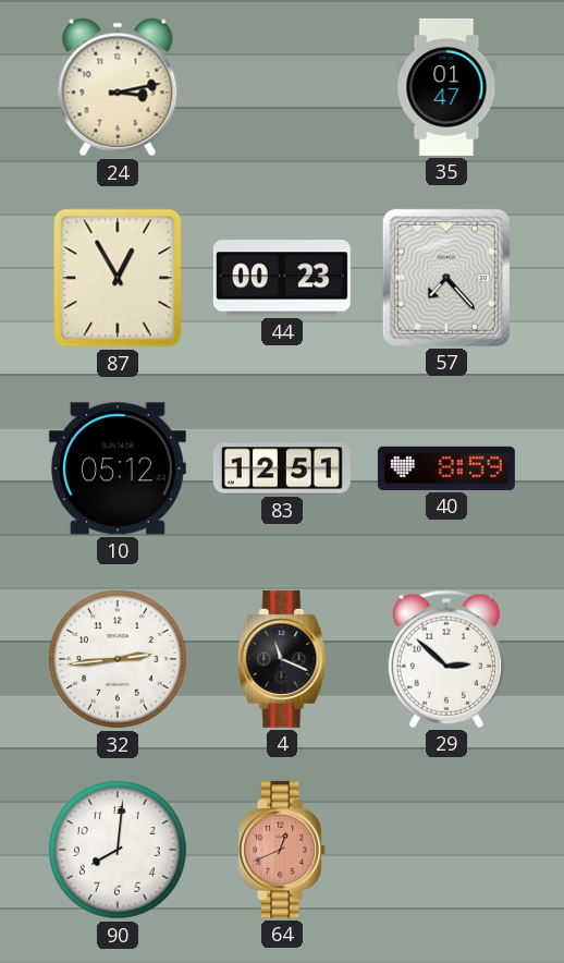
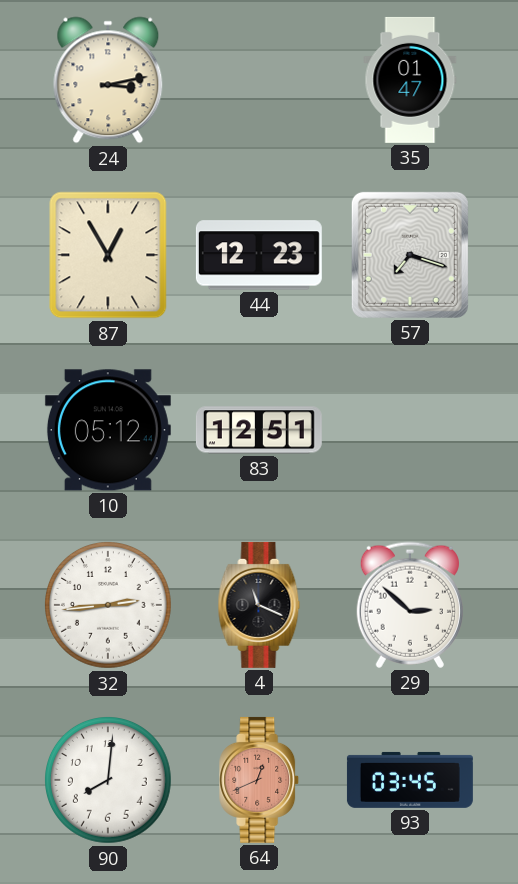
44: 00:23 -> 12:23 (259, 255)
57: 7:23 -> 7:18 (410, 255)
40: 8:59 -> none (446, 468)
93: none -> 03:45 (410, 780)
